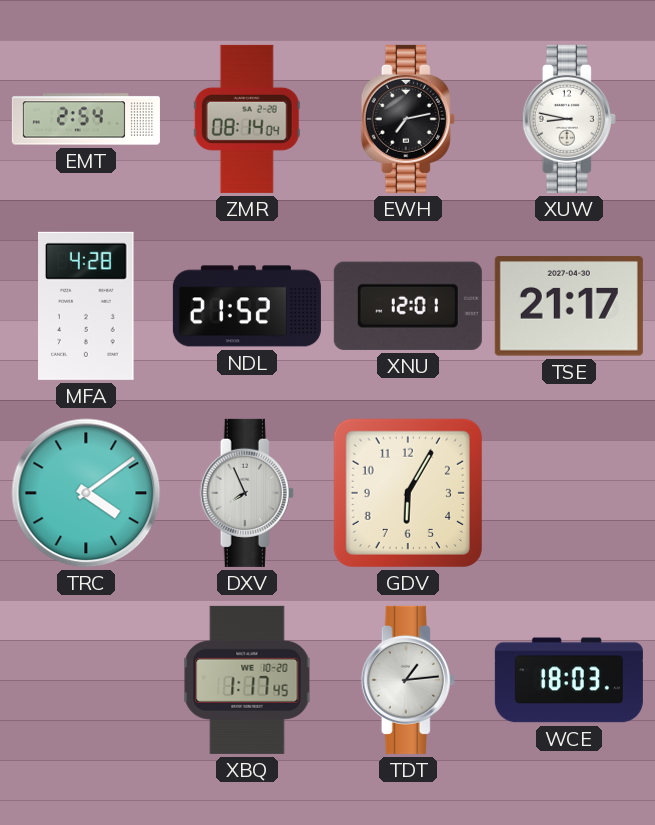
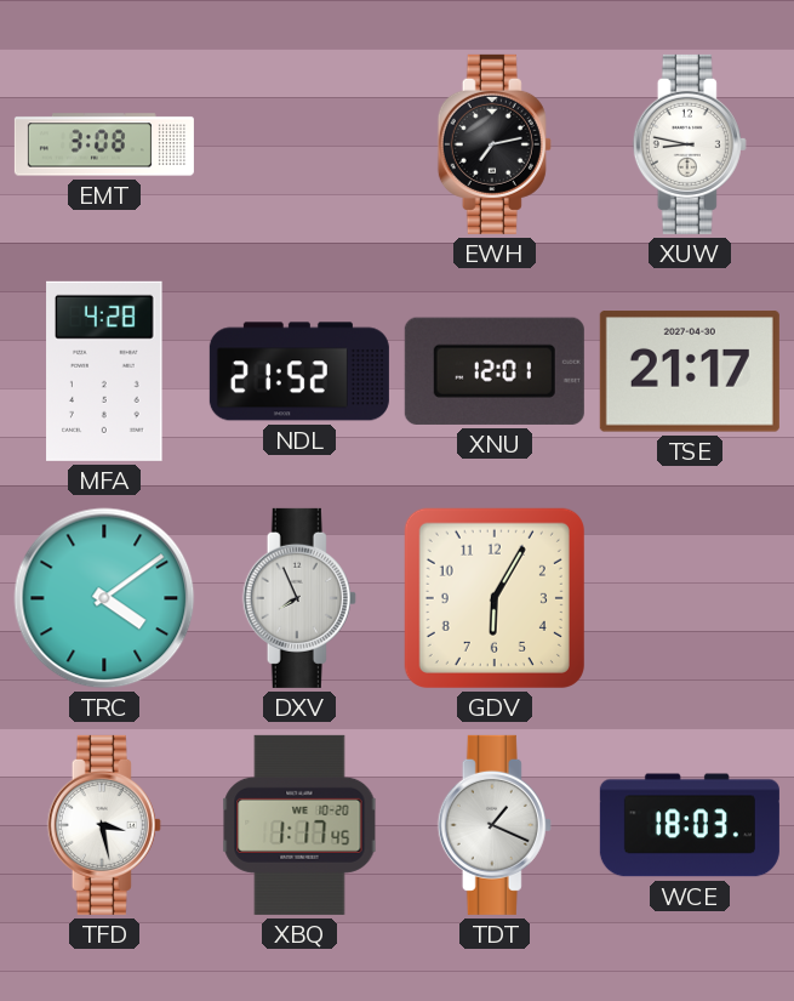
EMT: 2:54 -> 3:08 (104, 144)
ZMR: 08:14 -> none (247, 119)
TFD: none -> 3:28 (104, 825)
TDT: 1:14 -> 1:19 (495, 825)
